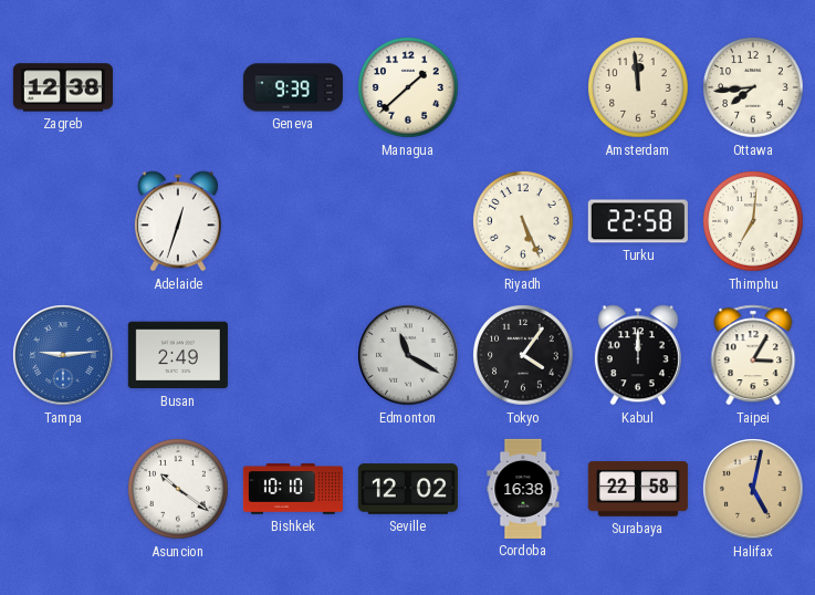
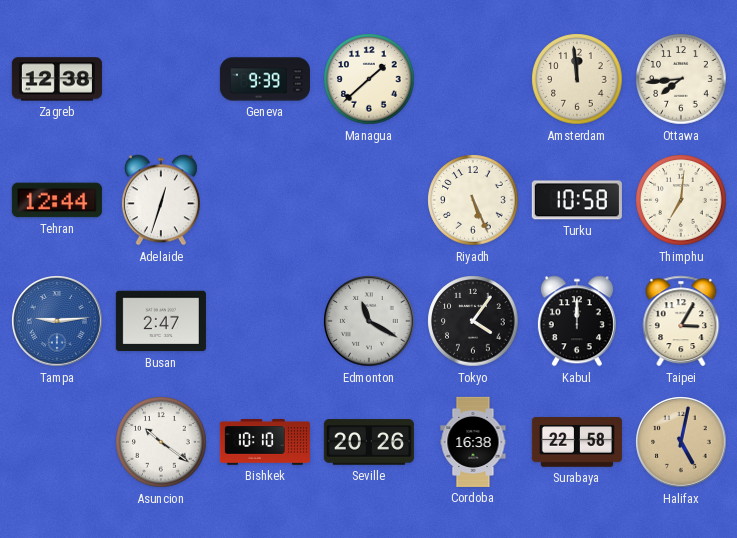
Tehran: none -> 12:44 (57, 200)
Turku: 22:58 -> 10:58 (577, 200)
Busan: 2:49 -> 2:47 (161, 321)
Seville: 12:02 -> 20:26 (369, 442)
